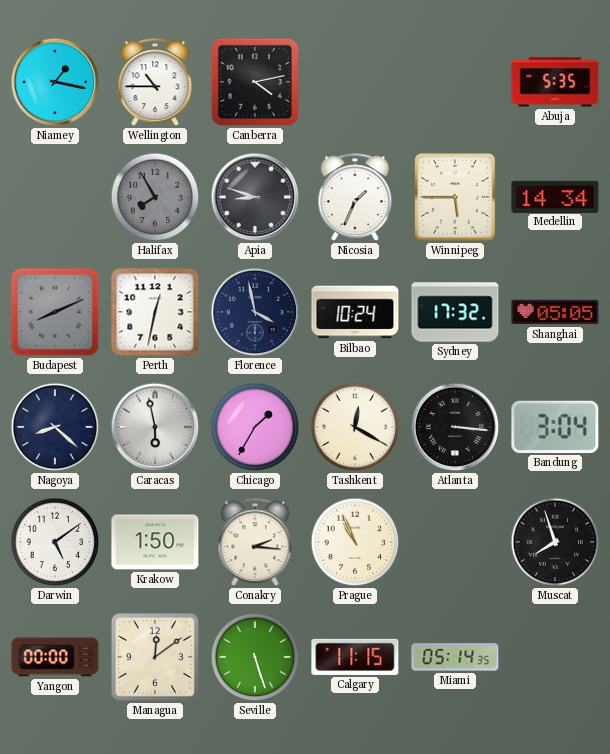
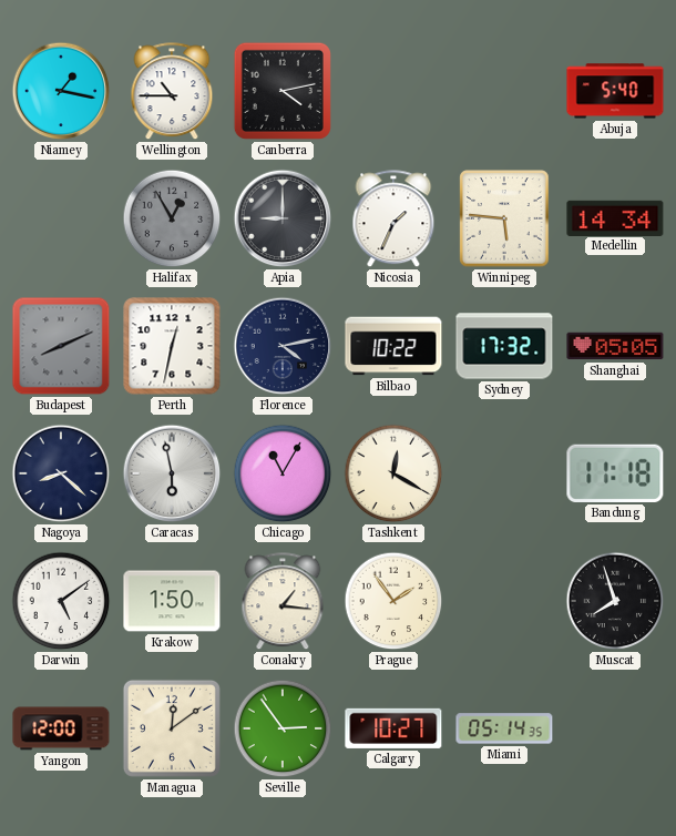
Abuja: 5:35 -> 5:40 (615, 91)
Halifax: 7:55 -> 12:55 (172, 218)
Apia: 8:48 -> 9:00 (283, 218)
Winnipeg: 5:45 -> 5:46 (504, 218)
Florence: 3:58 -> 4:13 (283, 346)
Bilbao: 10:24 -> 10:22 (393, 346)
Chicago: 1:35 -> 11:05 (283, 473)
Atlanta: 3:16 -> none (455, 427)
Bandung: 3:04 -> 11:18 (615, 473)
Conakry: 2:16 -> 1:16 (283, 602)
Prague: 10:56 -> 1:54 (393, 601)
Yangon: 00:00 -> 12:00 (61, 728)
Seville: 5:27 -> 2:54 (283, 728)
Calgary: 11:15 -> 10:27 (393, 728)
